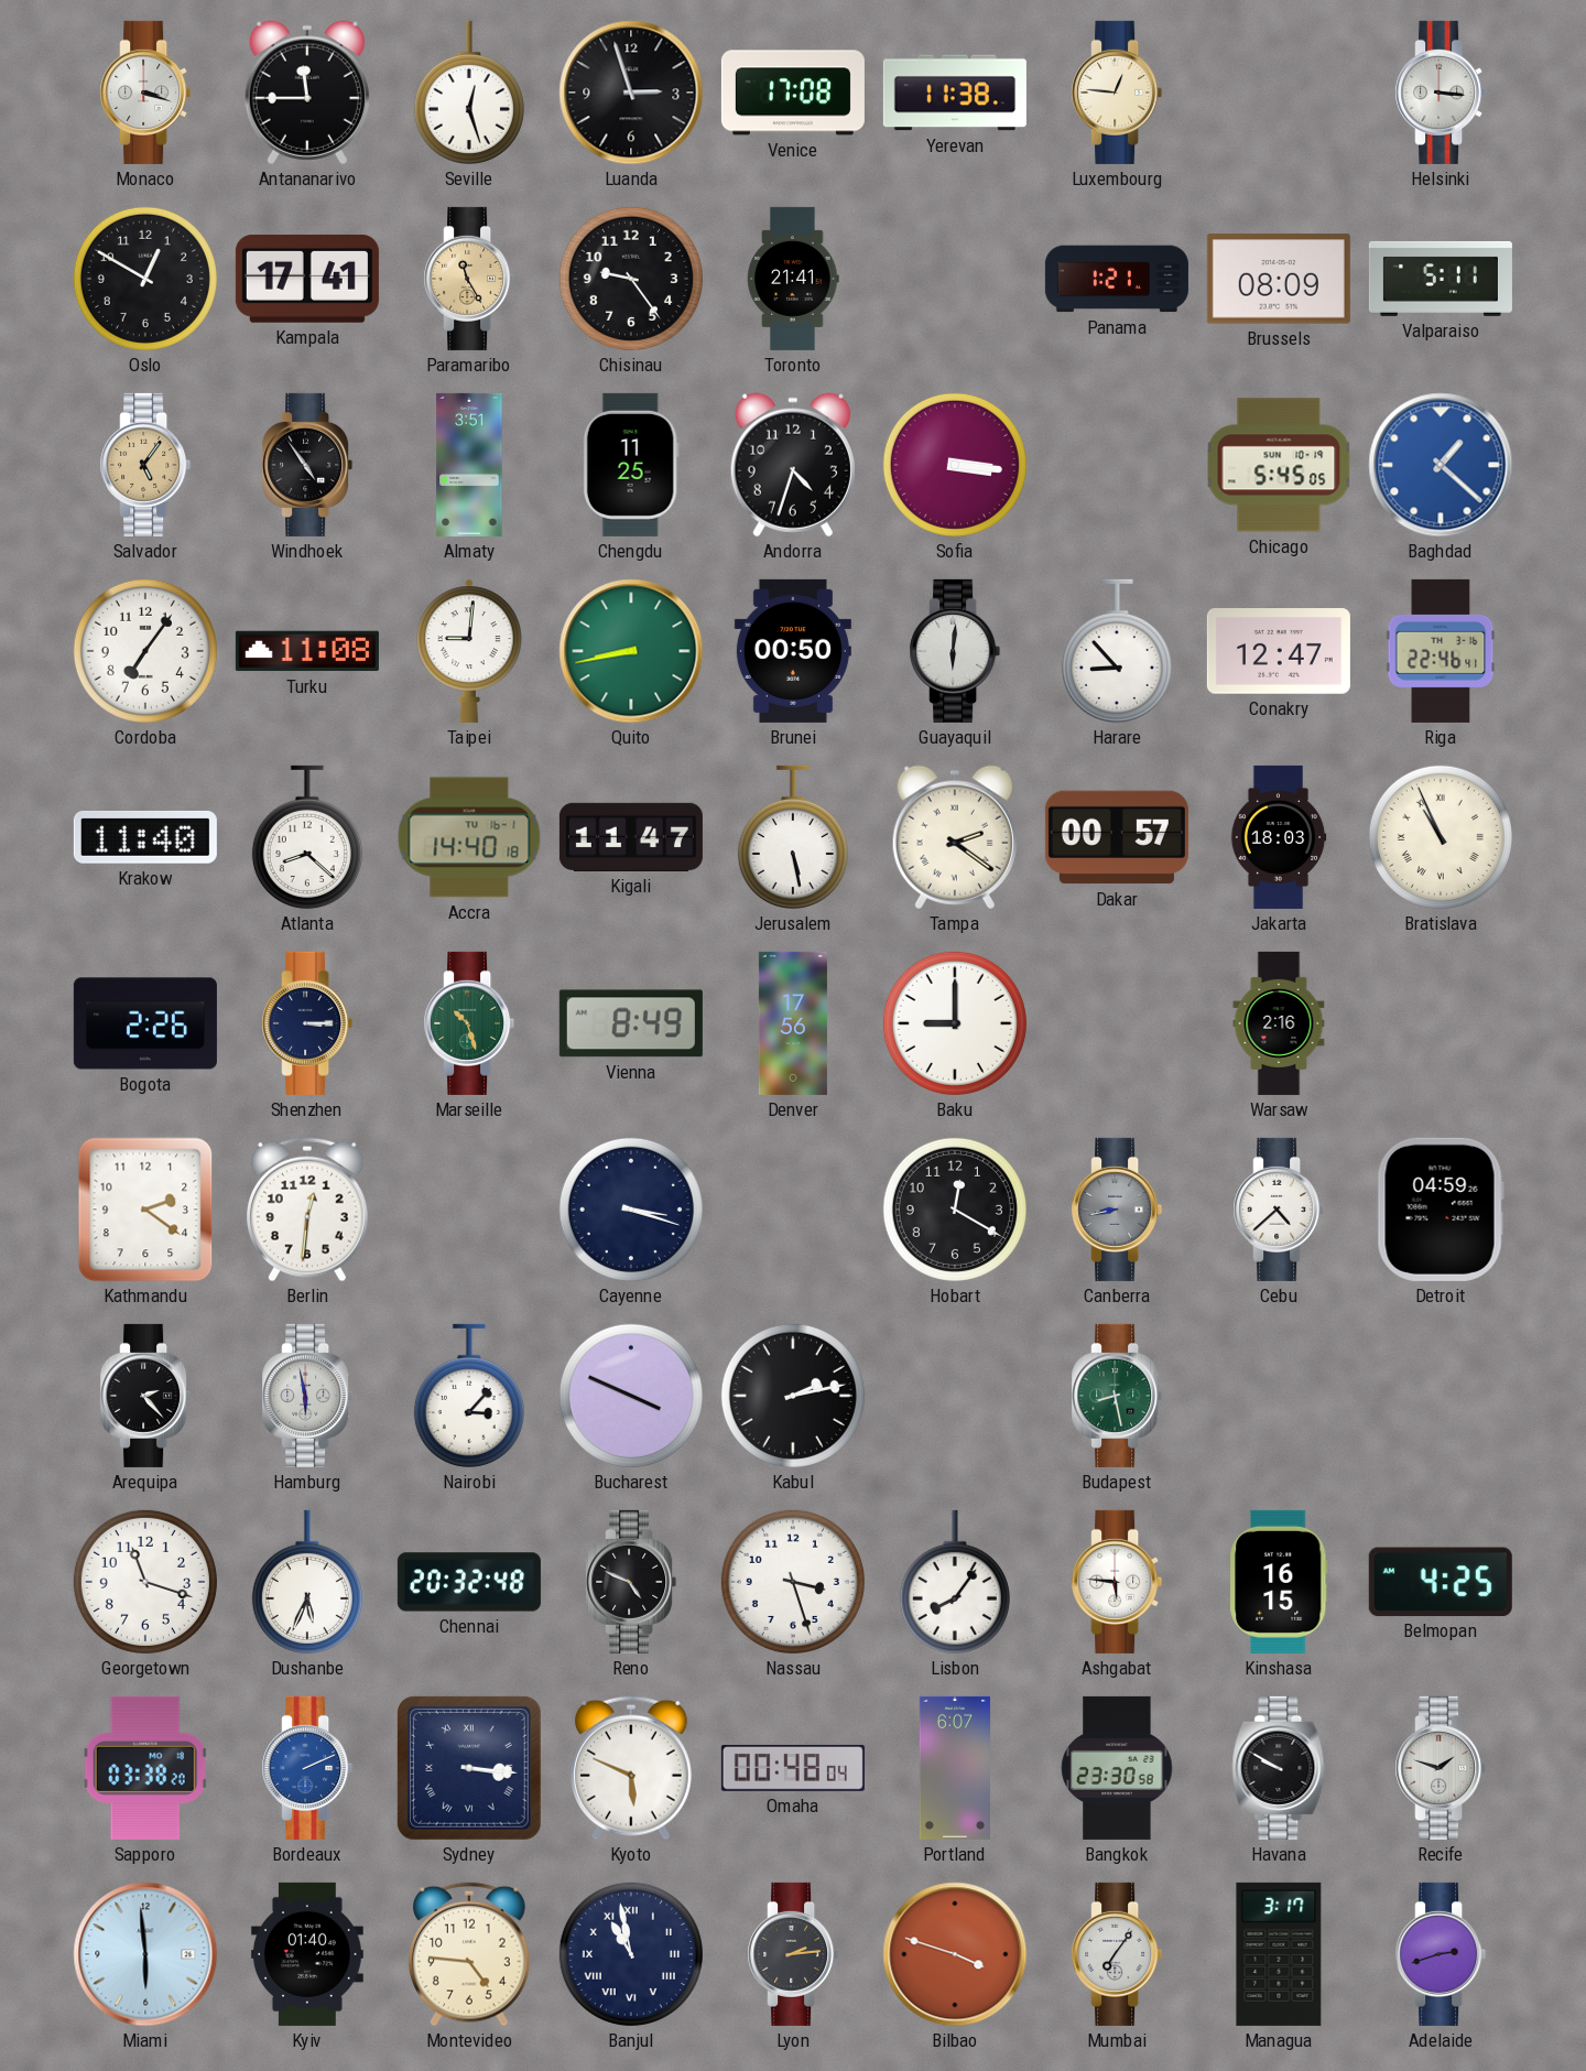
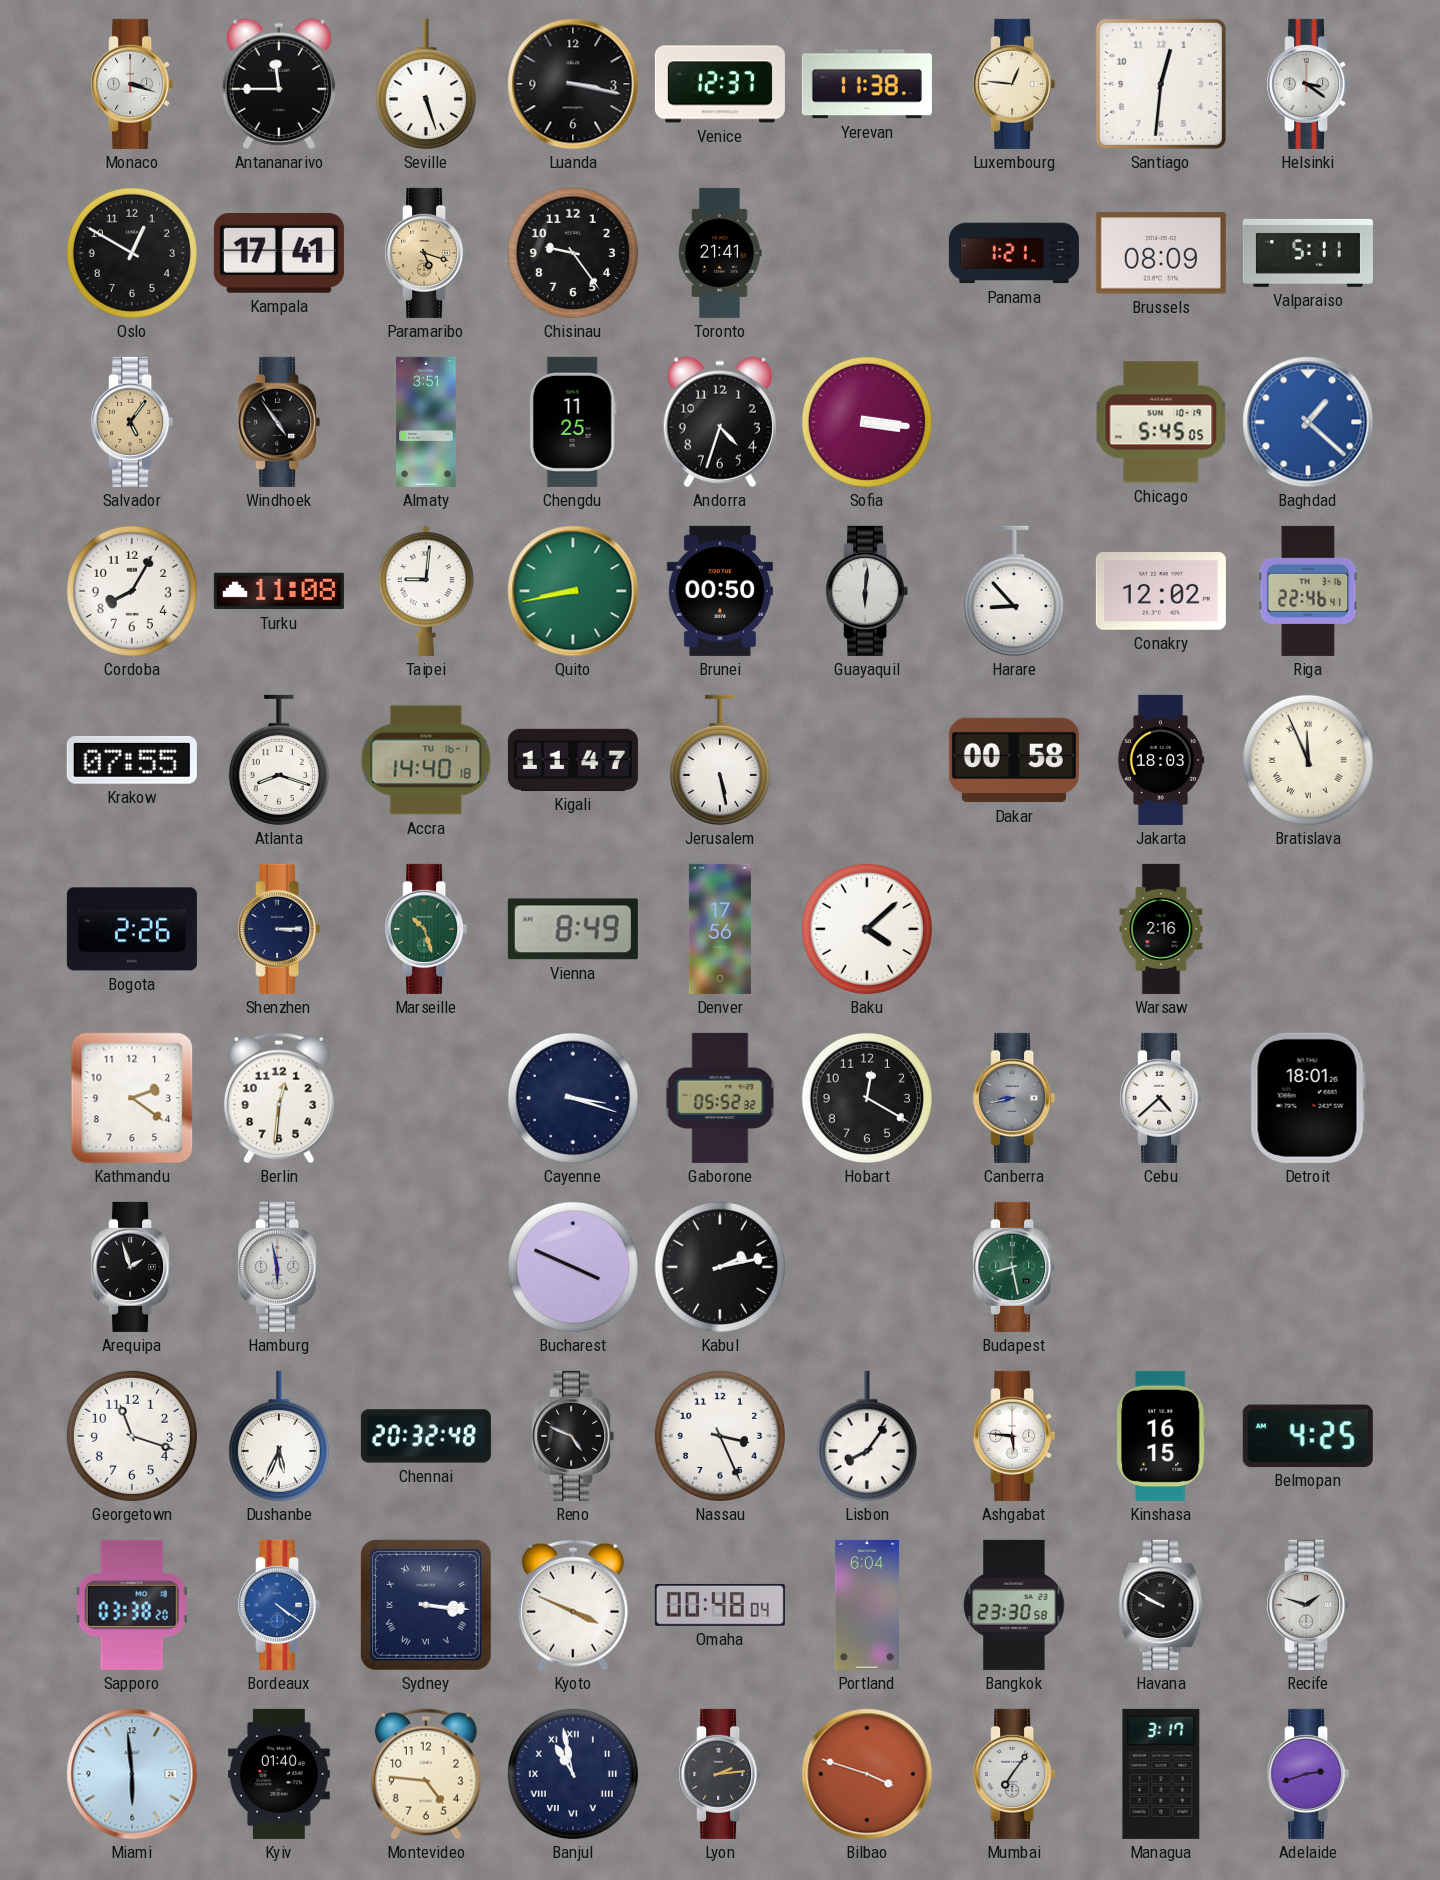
Seville: 12:27 -> 5:27 (426, 84)
Luanda: 2:57 -> 3:17 (573, 84)
Venice: 17:08 -> 12:37 (720, 84)
Santiago: none -> 12:31 (1161, 84)
Helsinki: 3:16 -> 3:21 (1308, 84)
Paramaribo: 11:25 -> 5:18 (426, 253)
Cordoba: 7:06 -> 8:05 (132, 591)
Conakry: 12:47 -> 12:02 (1161, 592)
Krakow: 11:40 -> 07:55 (132, 760)
Atlanta: 8:22 -> 8:18 (279, 760)
Tampa: 2:21 -> none (955, 837)
Dakar: 00:57 -> 00:58 (1014, 760)
Bratislava: 10:56 -> 11:56 (1308, 760)
Baku: 9:00 -> 4:08 (867, 929)
Gaborone: none -> 05:52 (720, 1098)
Detroit: 04:59 -> 18:01 (1308, 1098)
Arequipa: 2:23 -> 1:57 (132, 1267)
Nairobi: 3:07 -> none (469, 1396)
Nassau: 3:27 -> 3:26 (720, 1436)
Bordeaux: 2:11 -> 4:21 (279, 1605)
Kyoto: 5:49 -> 3:49 (573, 1605)
Portland: 6:07 -> 6:04 (867, 1605)
